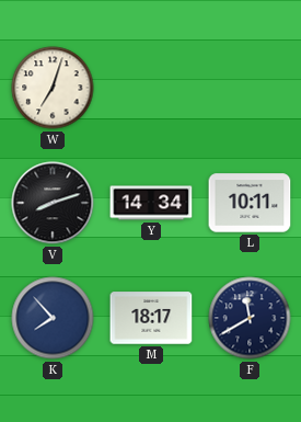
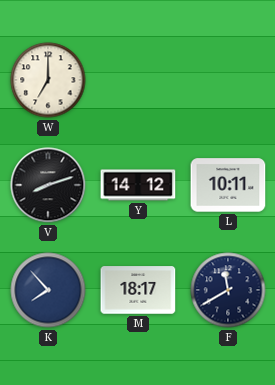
W: 7:03 -> 7:00 (48, 80)
Y: 14:34 -> 14:12 (138, 185)
